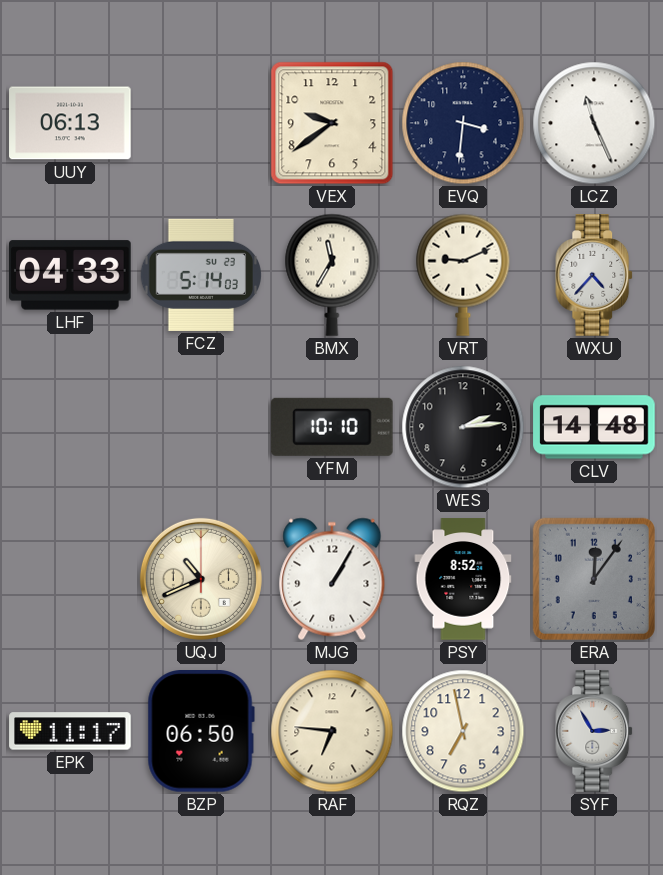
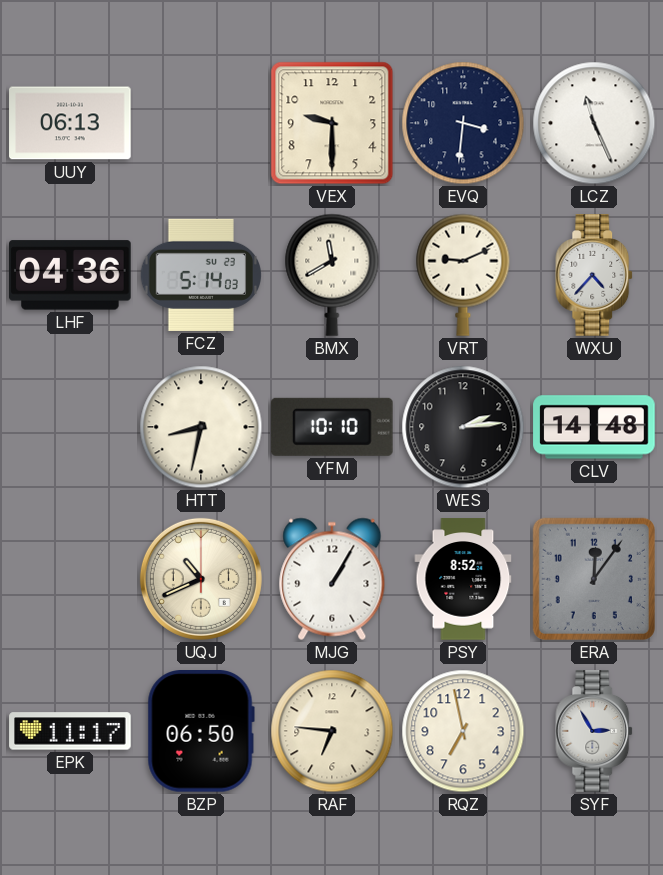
VEX: 9:39 -> 9:30 (332, 123)
LHF: 04:33 -> 04:36 (70, 275)
BMX: 11:35 -> 11:40 (332, 275)
HTT: none -> 8:32 (201, 427)
